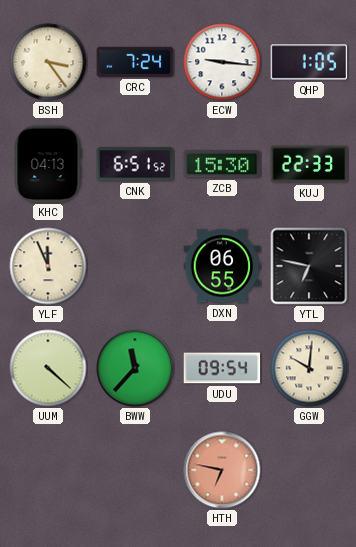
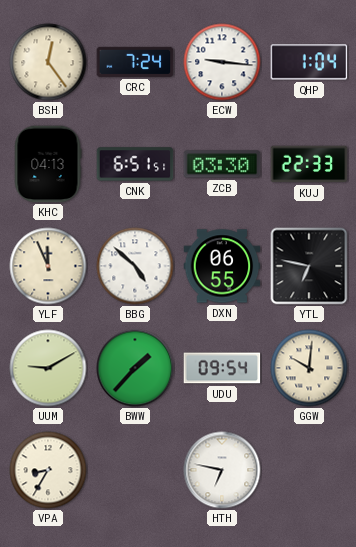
BSH: 3:24 -> 12:24 (48, 62)
QHP: 1:05 -> 1:04 (309, 62)
CNK: 6:51:52 -> 6:51:51 (135, 164)
ZCB: 15:30 -> 03:30 (222, 164)
BBG: none -> 4:52 (135, 266)
UUM: 4:22 -> 9:10 (48, 368)
BWW: 11:37 -> 1:37 (135, 368)
VPA: none -> 8:35 (48, 470)
HTH dial: salmon -> white (222, 470)
